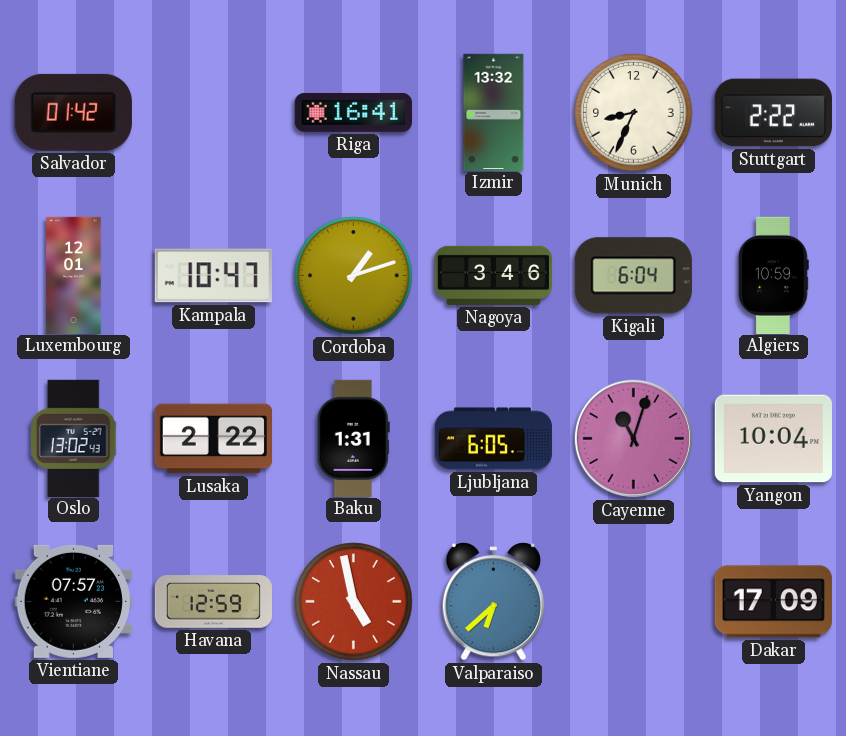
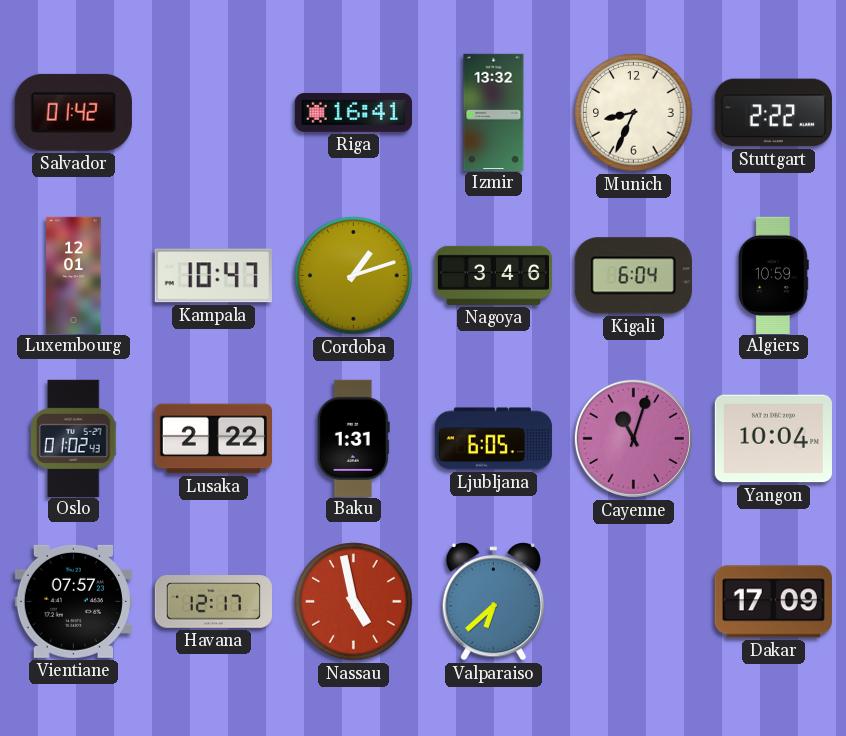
Oslo: 13:02 -> 01:02 (75, 438)
Havana: 12:59 -> 12:17 (213, 602)
